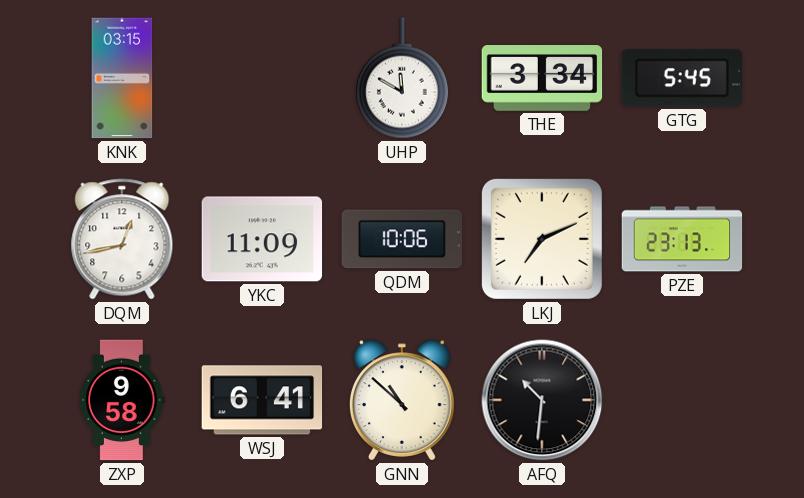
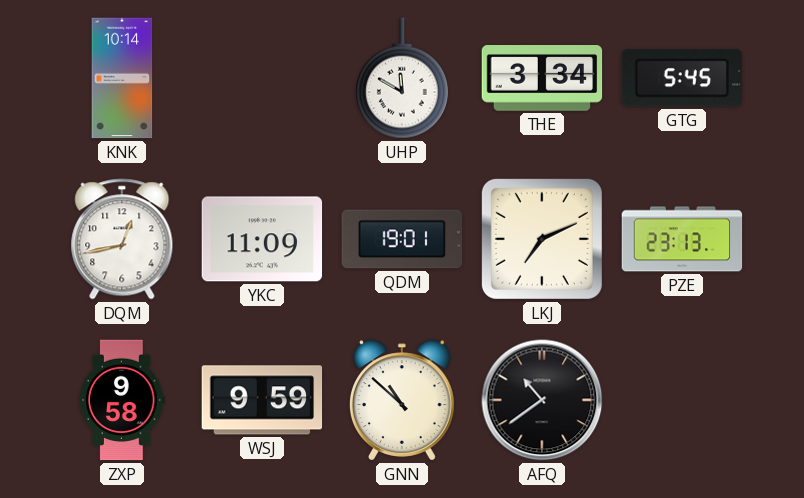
KNK: 03:15 -> 10:14 (122, 78)
QDM: 10:06 -> 19:01 (402, 239)
WSJ: 6:41 -> 9:59 (262, 400)
AFQ: 10:31 -> 10:39 (542, 400)
